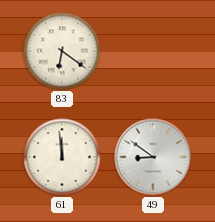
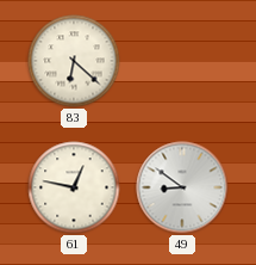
83: 6:21 -> 6:22 (74, 61)
61: 11:59 -> 12:47 (74, 187)
